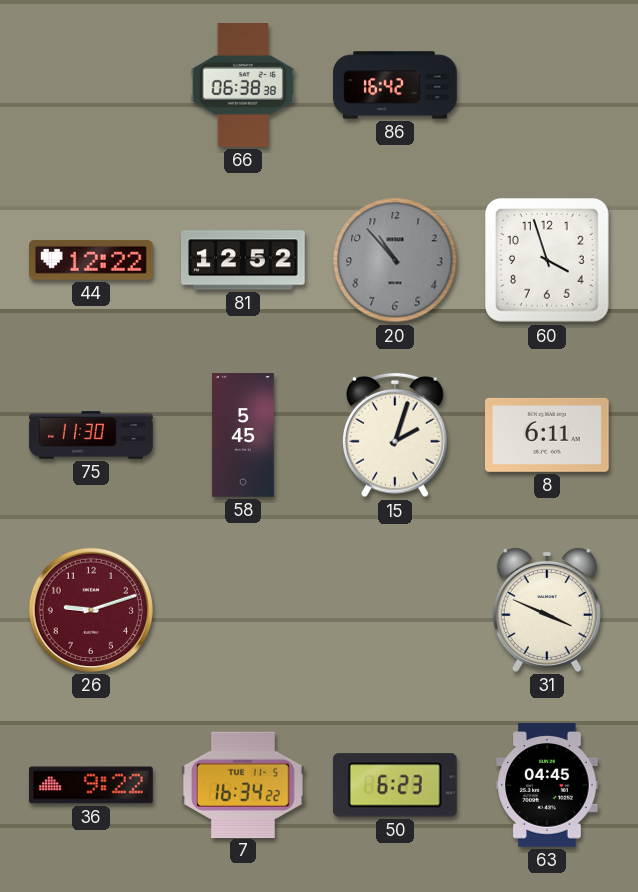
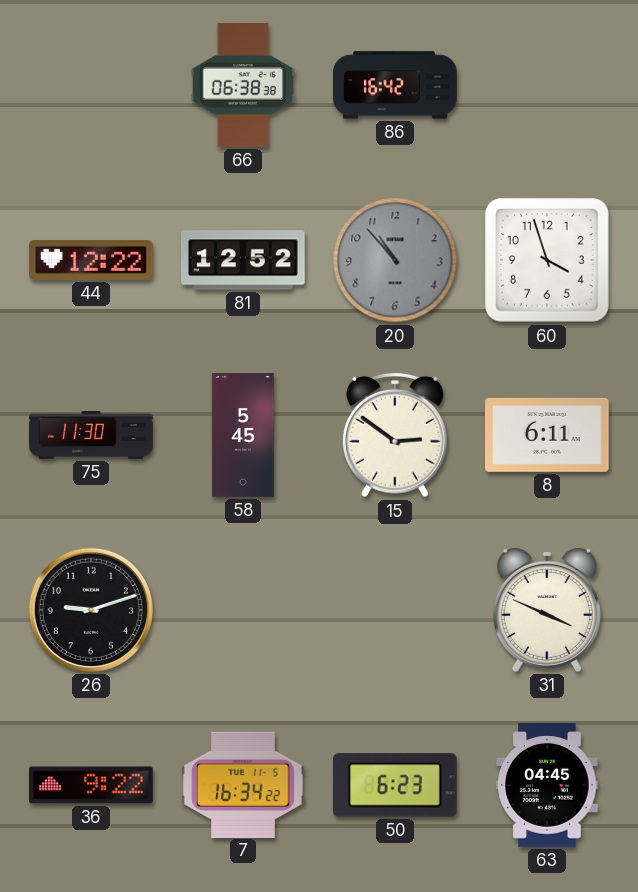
15: 2:03 -> 2:51 (396, 435)
26 dial: burgundy -> black (91, 610)
